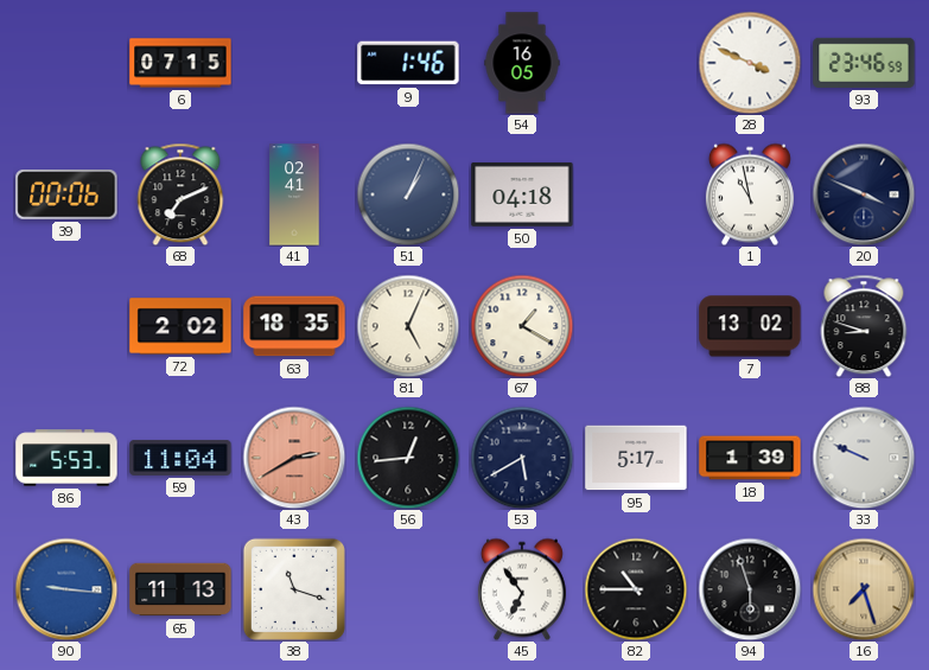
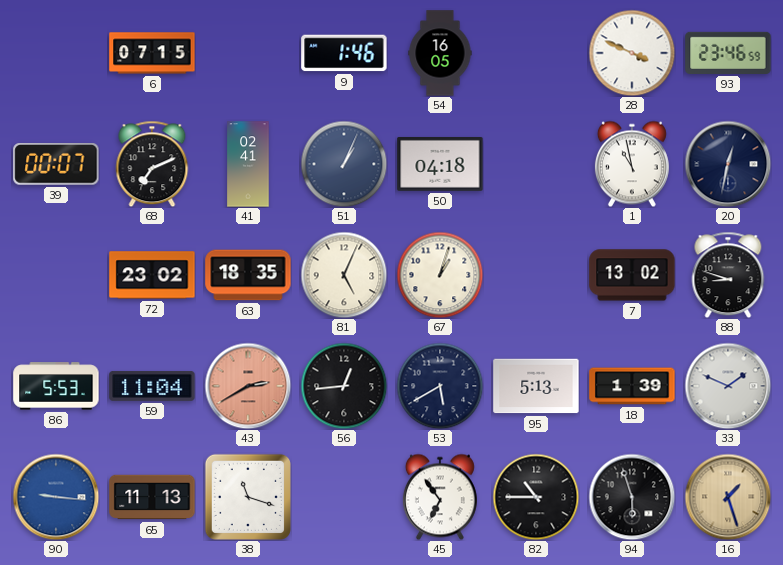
39: 00:06 -> 00:07 (56, 165)
20: 3:49 -> 12:32 (728, 164)
72: 2:02 -> 23:02 (152, 275)
67: 1:20 -> 1:03 (440, 275)
95: 5:17 -> 5:13 (536, 386)
33: 9:49 -> 1:49 (728, 386)
16: 7:27 -> 1:27 (728, 497)
